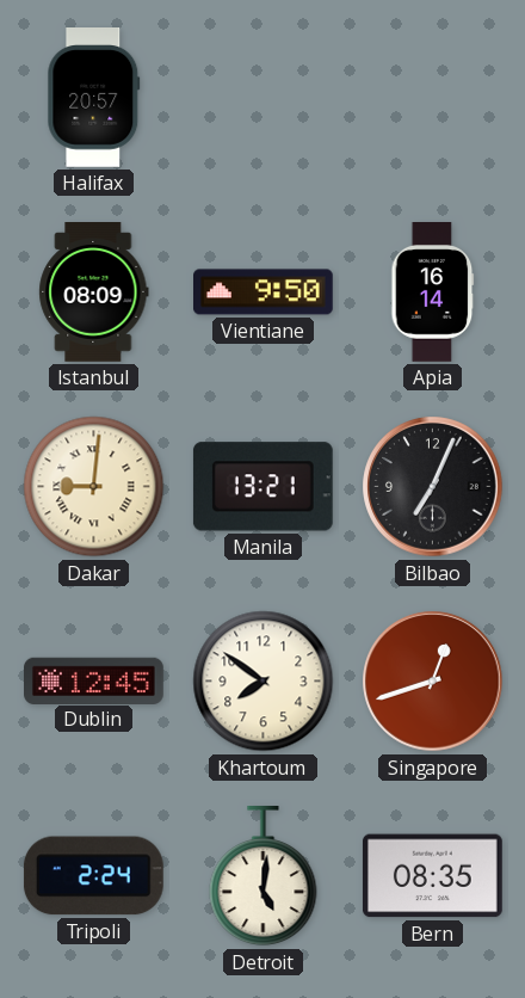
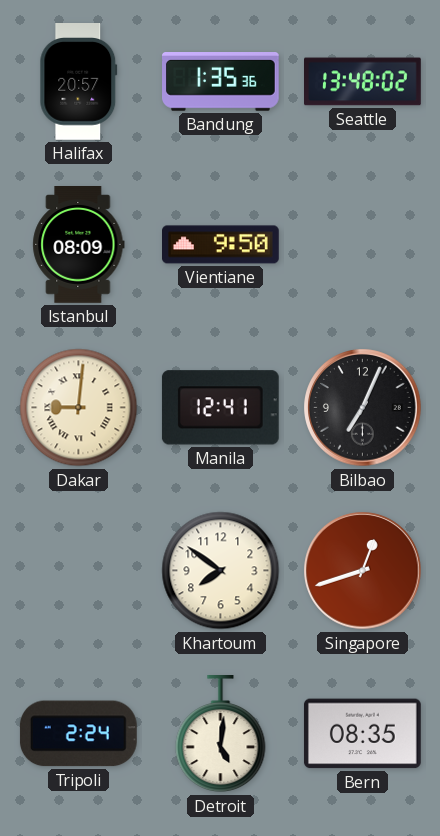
Bandung: none -> 1:35 (221, 82)
Seattle: none -> 13:48 (363, 82)
Apia: 16:14 -> none (433, 292)
Manila: 13:21 -> 12:41 (220, 408)
Dublin: 12:45 -> none (94, 680)
